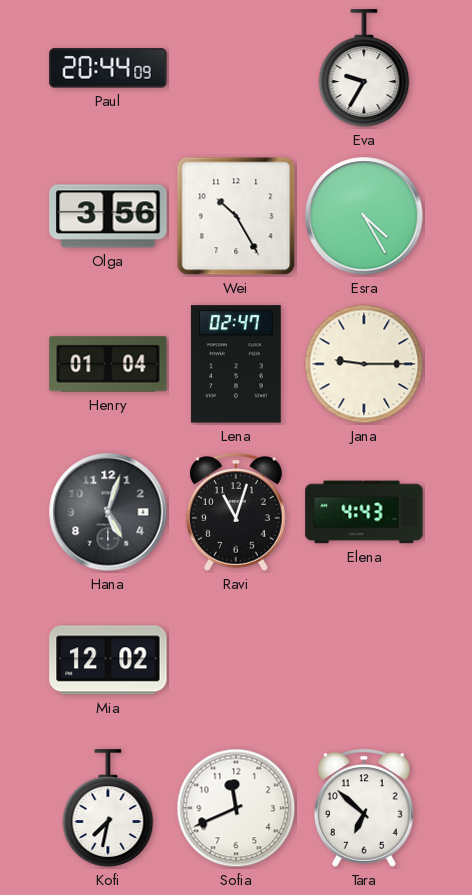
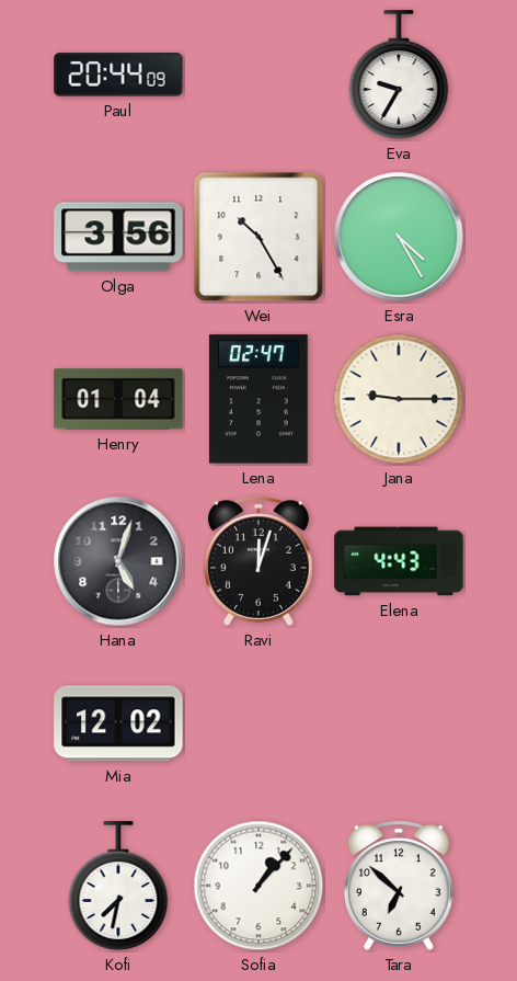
Ravi: 11:03 -> 12:03 (258, 561)
Sofia: 11:41 -> 1:07 (258, 886)
